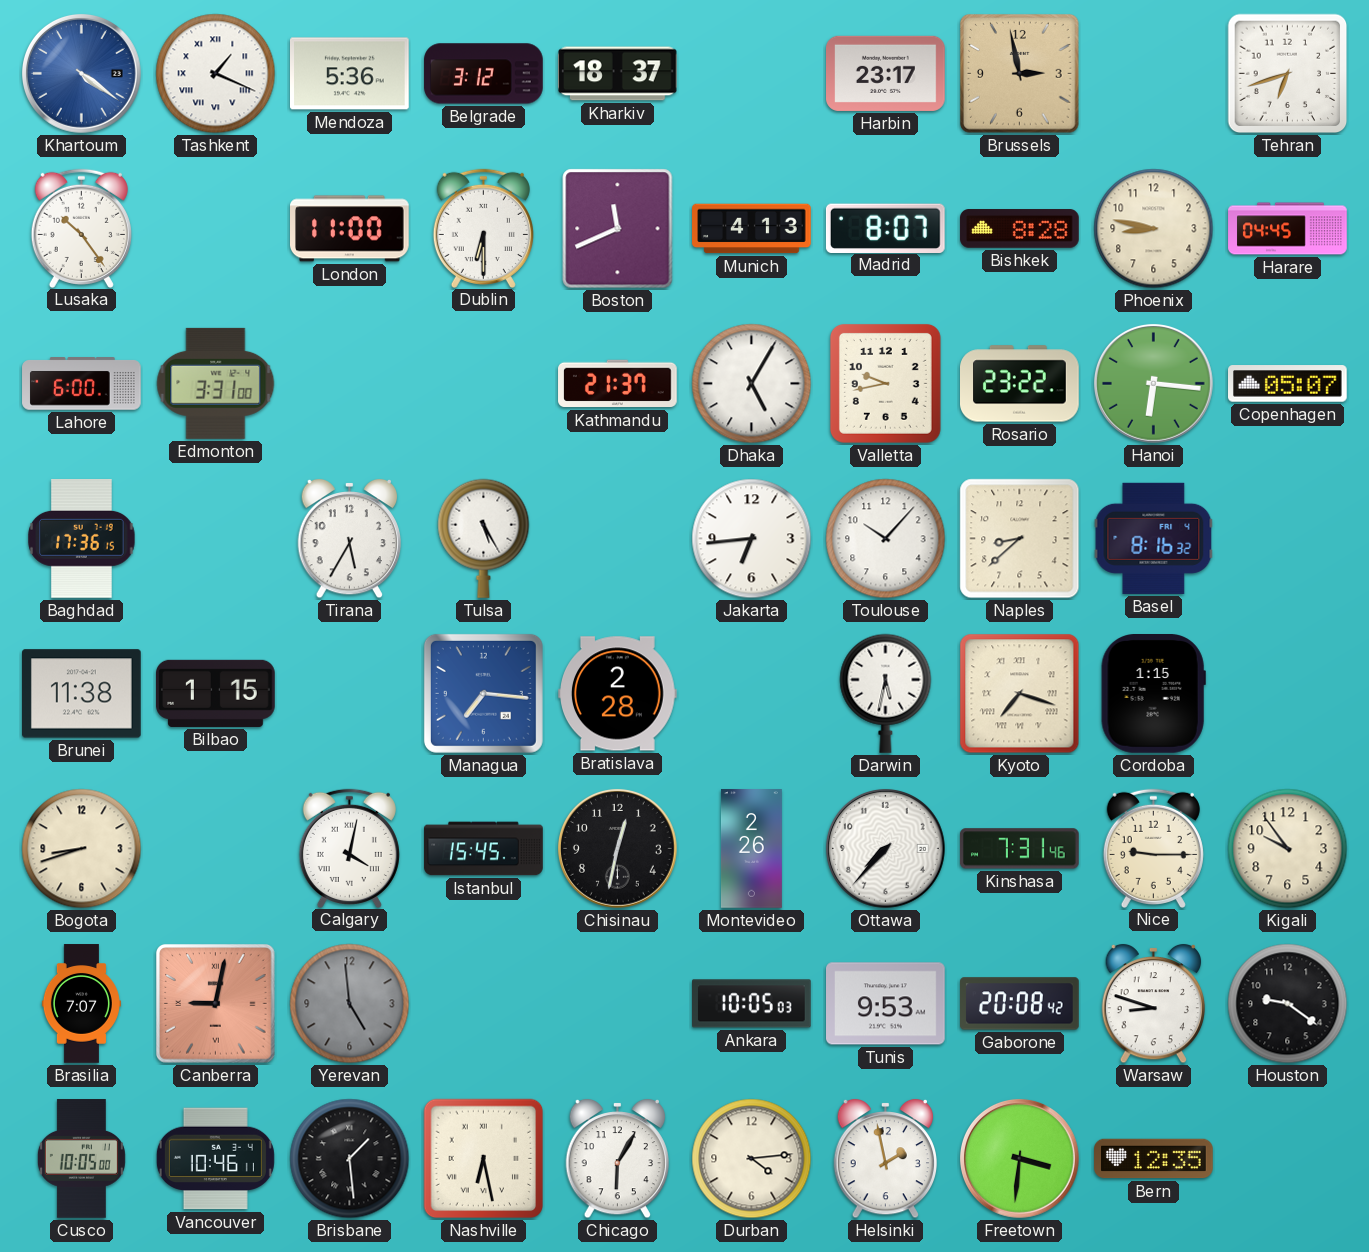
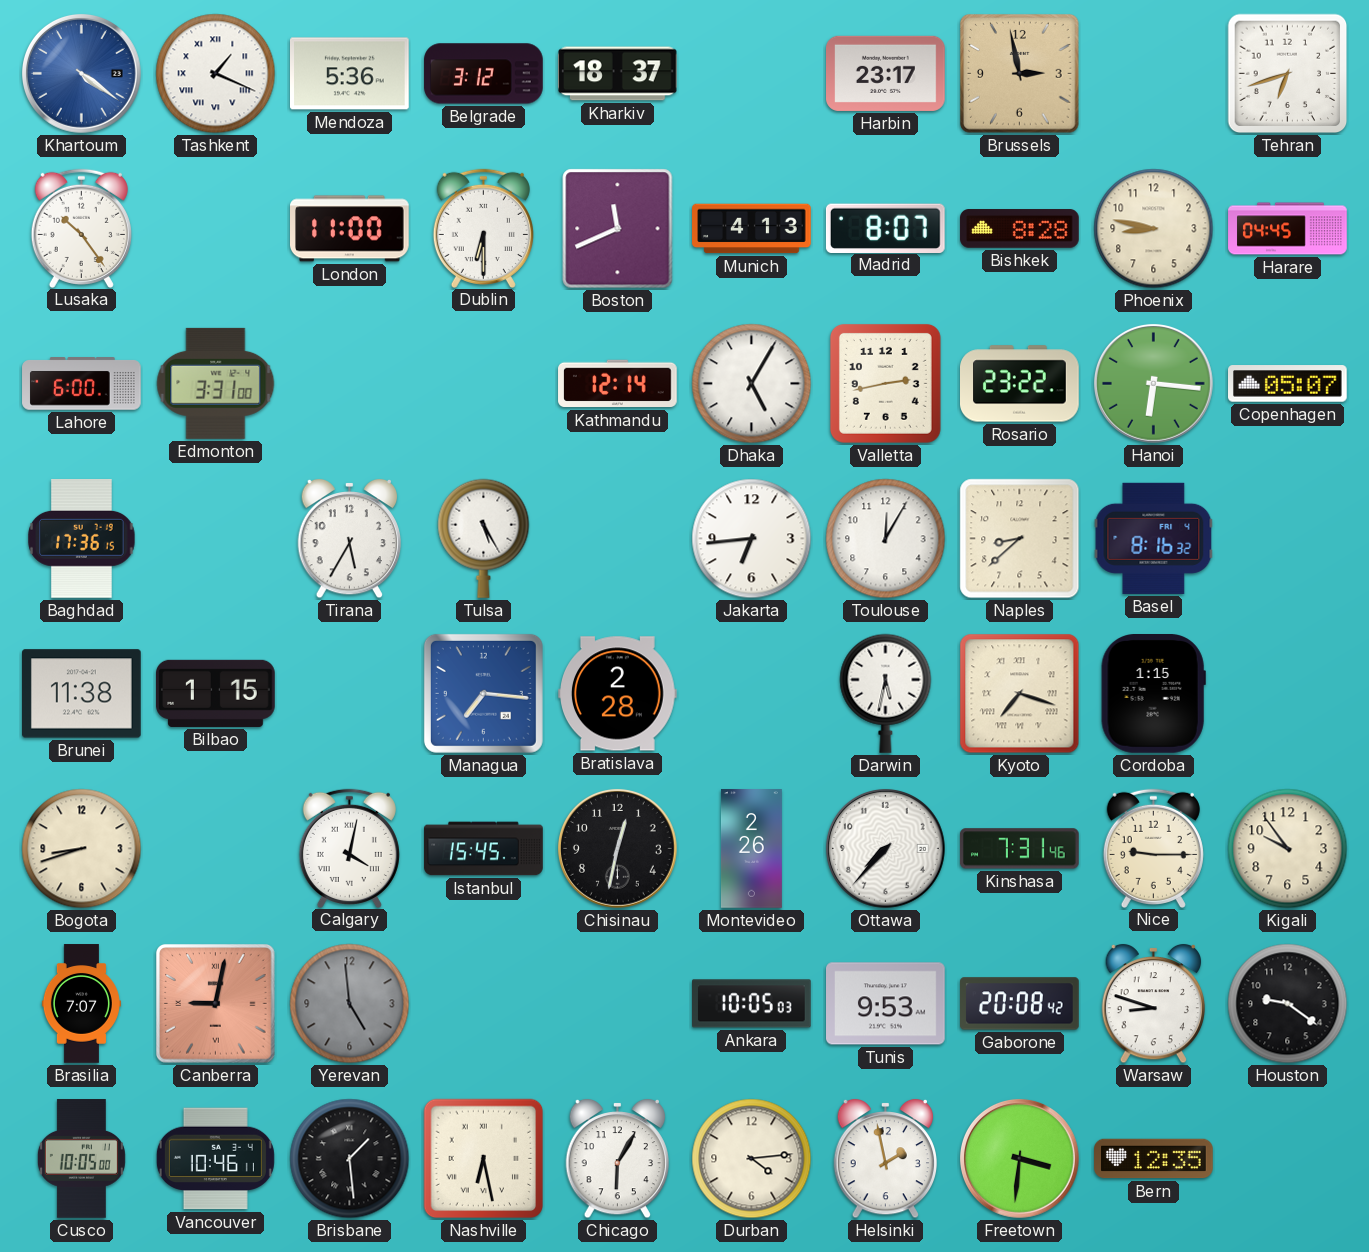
Kathmandu: 21:37 -> 12:14 (618, 384)
Valletta: 9:43 -> 2:43 (885, 383)
Toulouse: 10:07 -> 12:05 (886, 539)
